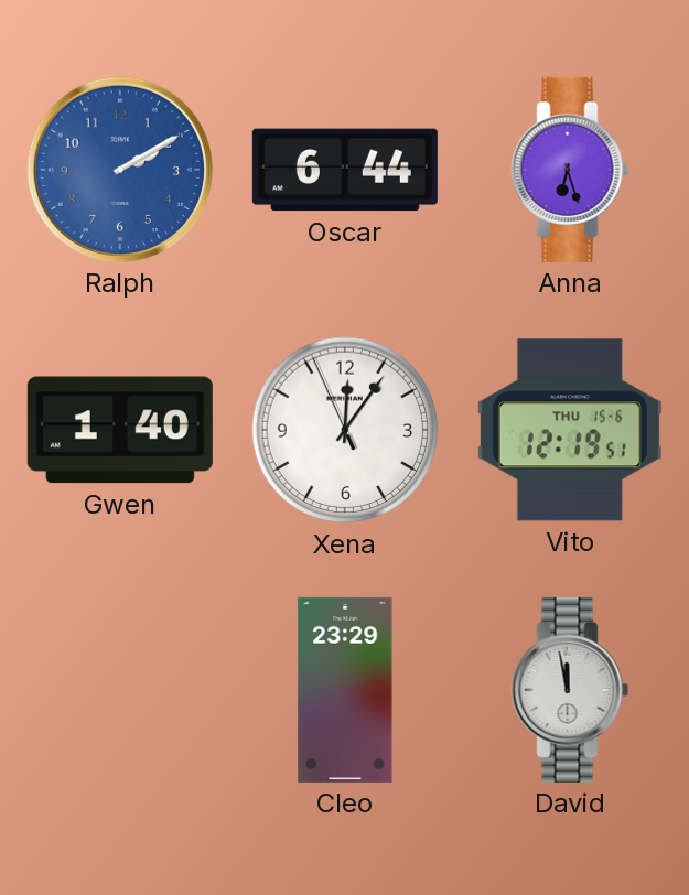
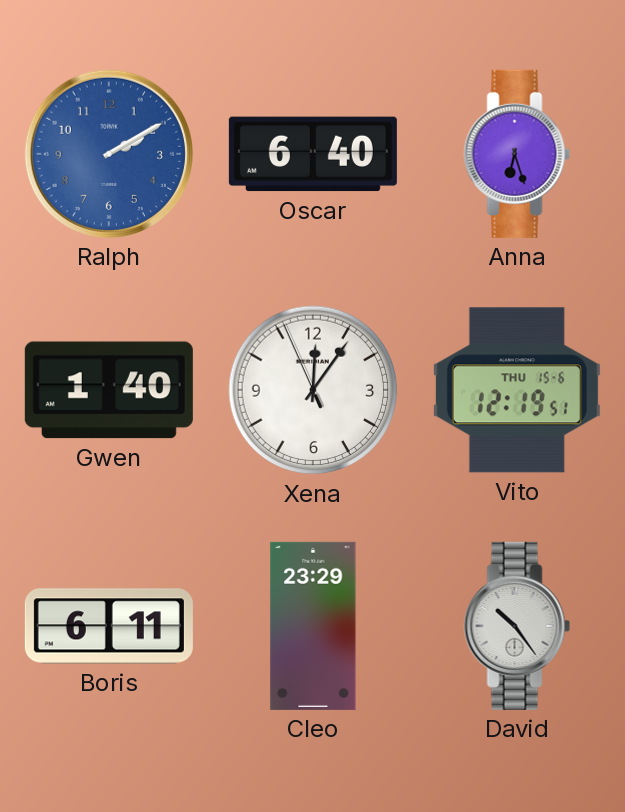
Oscar: 6:44 -> 6:40 (313, 154)
Boris: none -> 6:11 (109, 626)
David: 11:58 -> 10:24 (517, 626)
